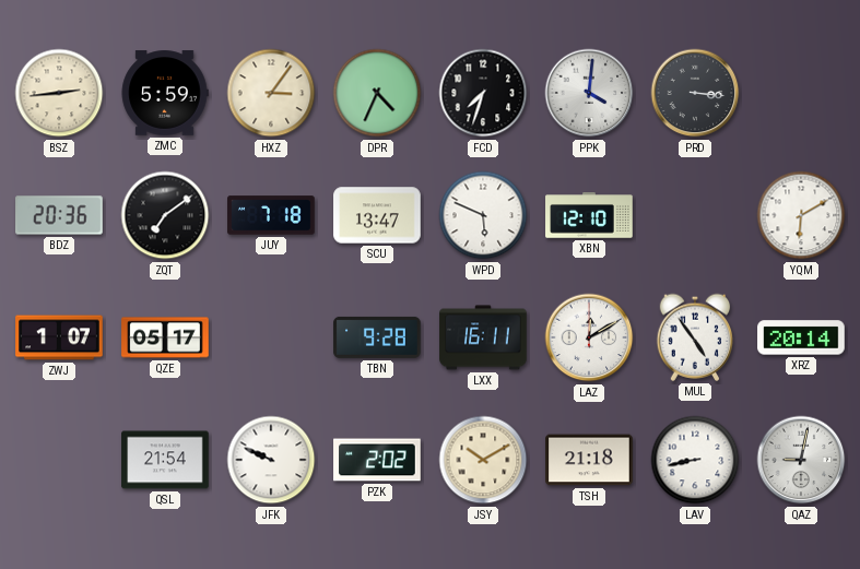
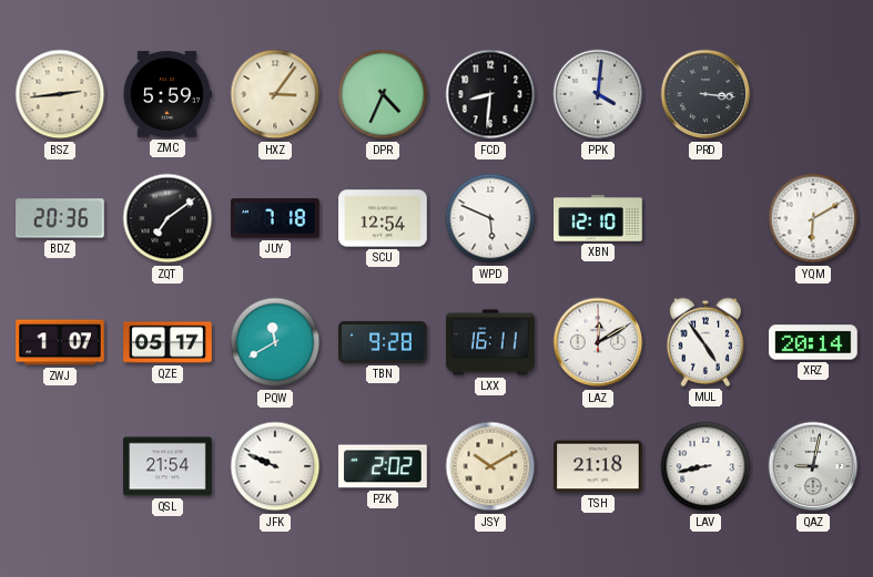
FCD: 7:33 -> 8:31 (490, 94)
SCU: 13:47 -> 12:54 (383, 218)
PQW: none -> 11:40 (275, 342)
